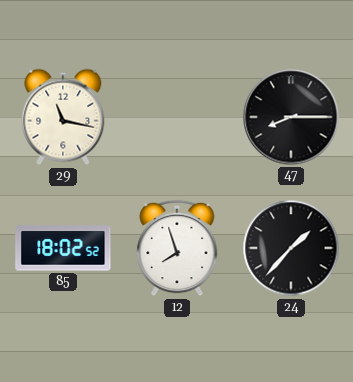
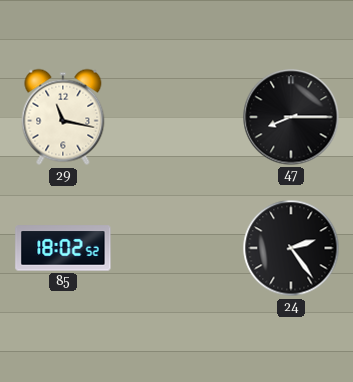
12: 7:57 -> none (177, 248)
24: 1:37 -> 2:24 (291, 248)
